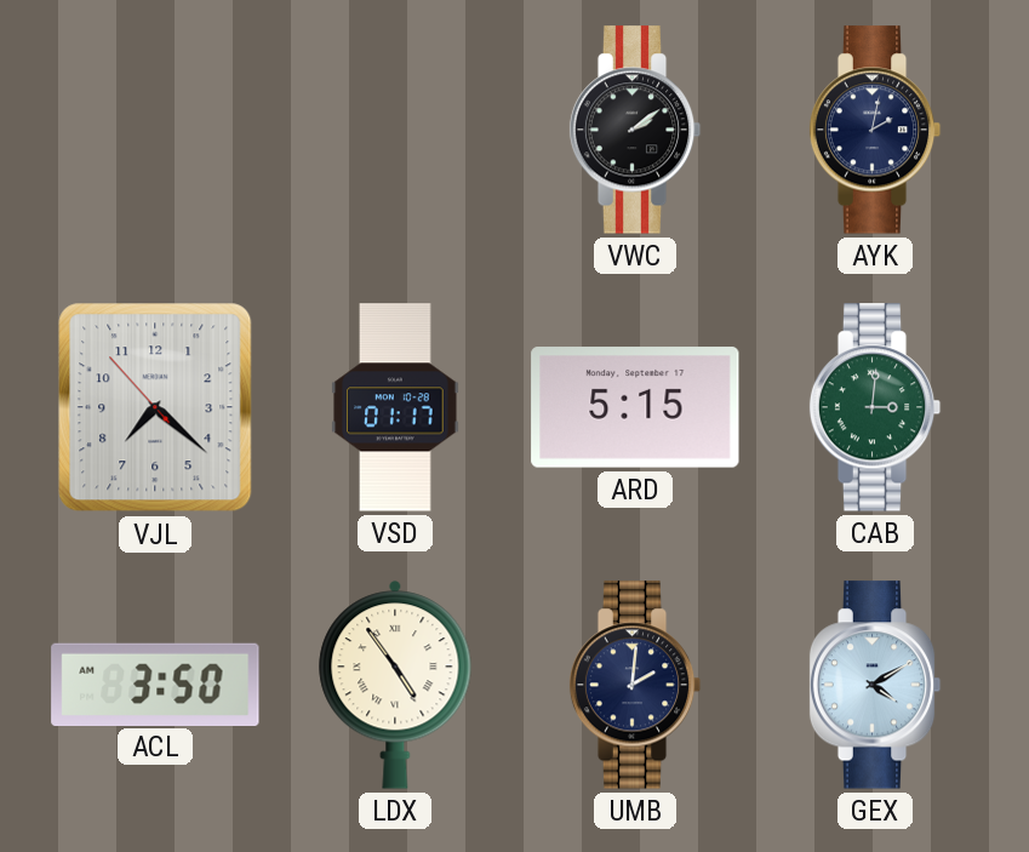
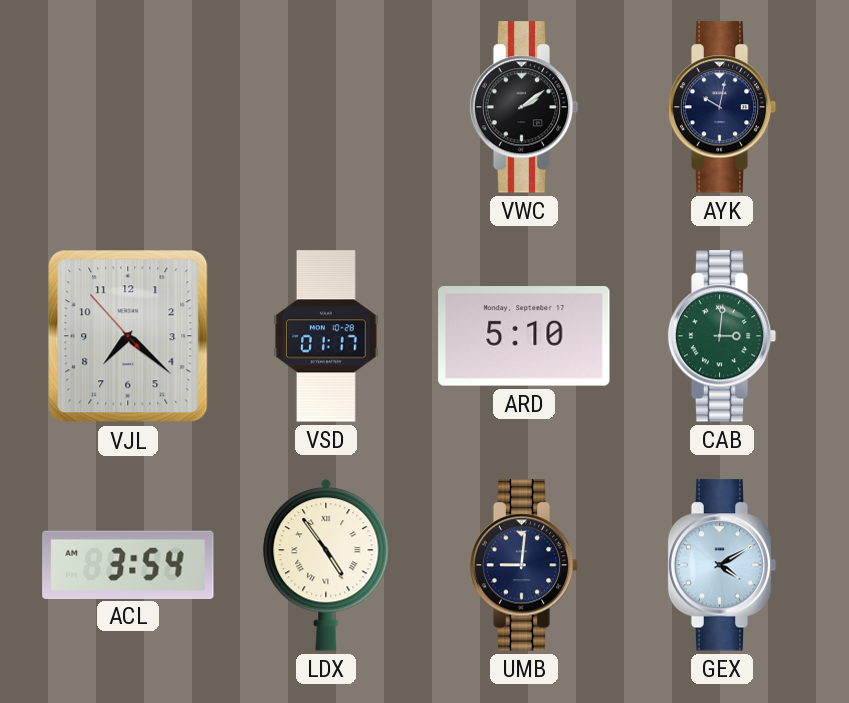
AYK: 2:02 -> 10:02 (722, 107)
ARD: 5:15 -> 5:10 (524, 336)
ACL: 3:50 -> 3:54 (128, 564)
UMB: 2:01 -> 9:01 (524, 565)
